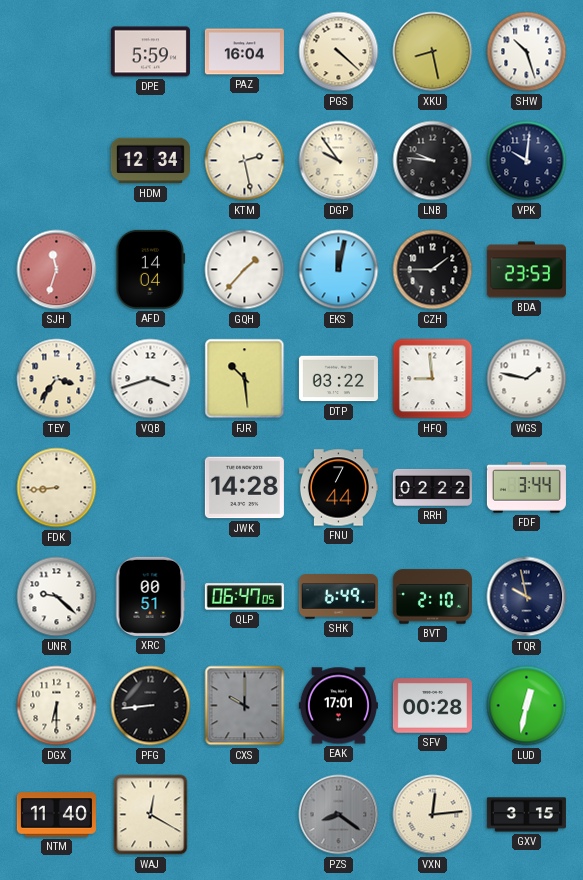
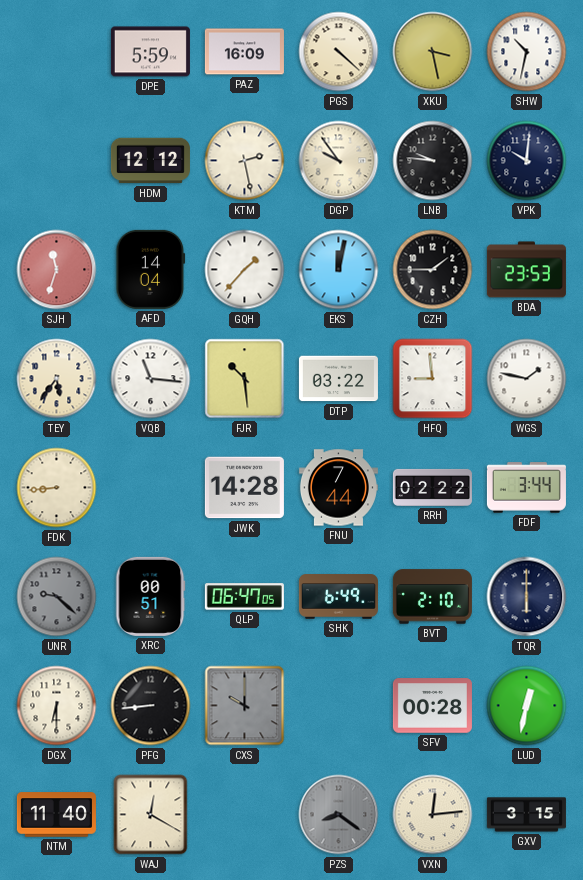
PAZ: 16:04 -> 16:09 (244, 52)
XKU: 8:28 -> 3:28 (433, 52)
SHW: 10:27 -> 10:32 (527, 52)
HDM: 12:34 -> 12:12 (150, 161)
TEY: 3:36 -> 5:36 (57, 379)
VQB: 3:42 -> 11:16 (151, 379)
UNR dial: white -> grey (57, 597)
TQR: 9:58 -> 6:00 (527, 597)
EAK: 17:01 -> none (338, 706)
